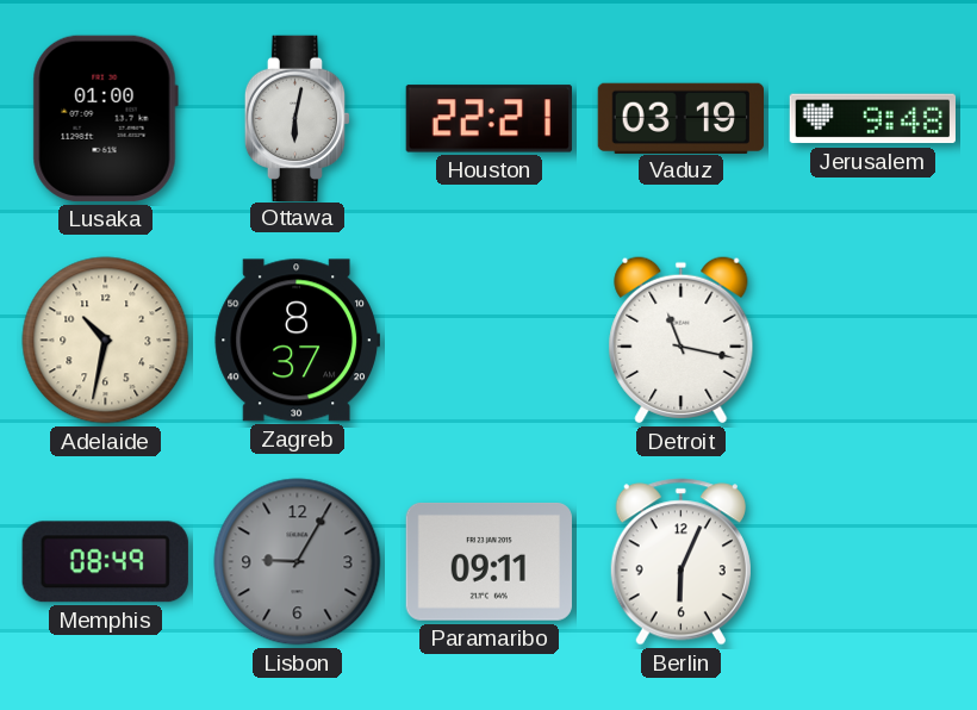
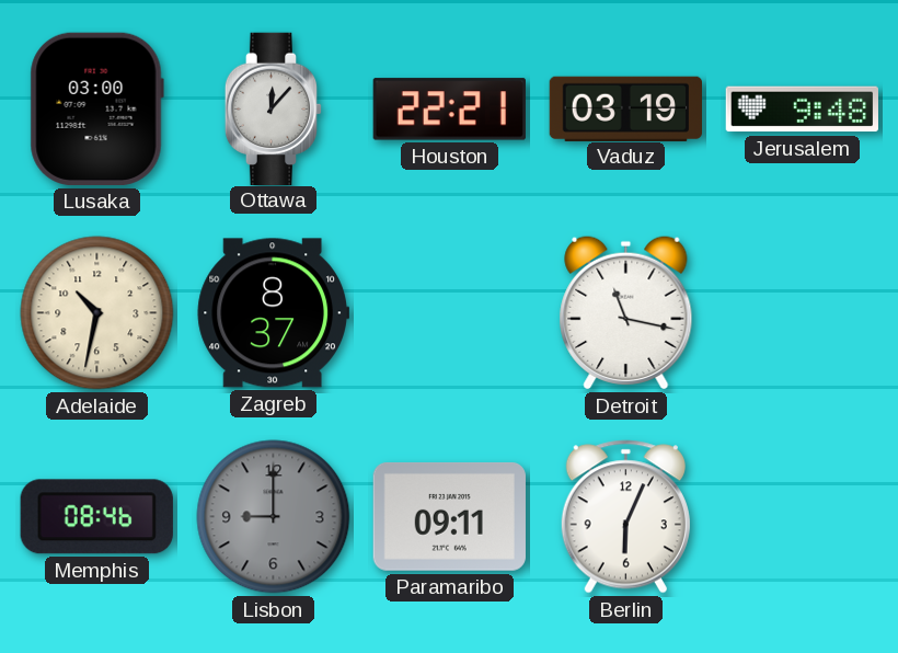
Lusaka: 01:00 -> 03:00 (96, 108)
Ottawa: 6:02 -> 12:07 (274, 108)
Memphis: 08:49 -> 08:46 (96, 517)
Lisbon: 9:05 -> 9:00 (274, 517)
